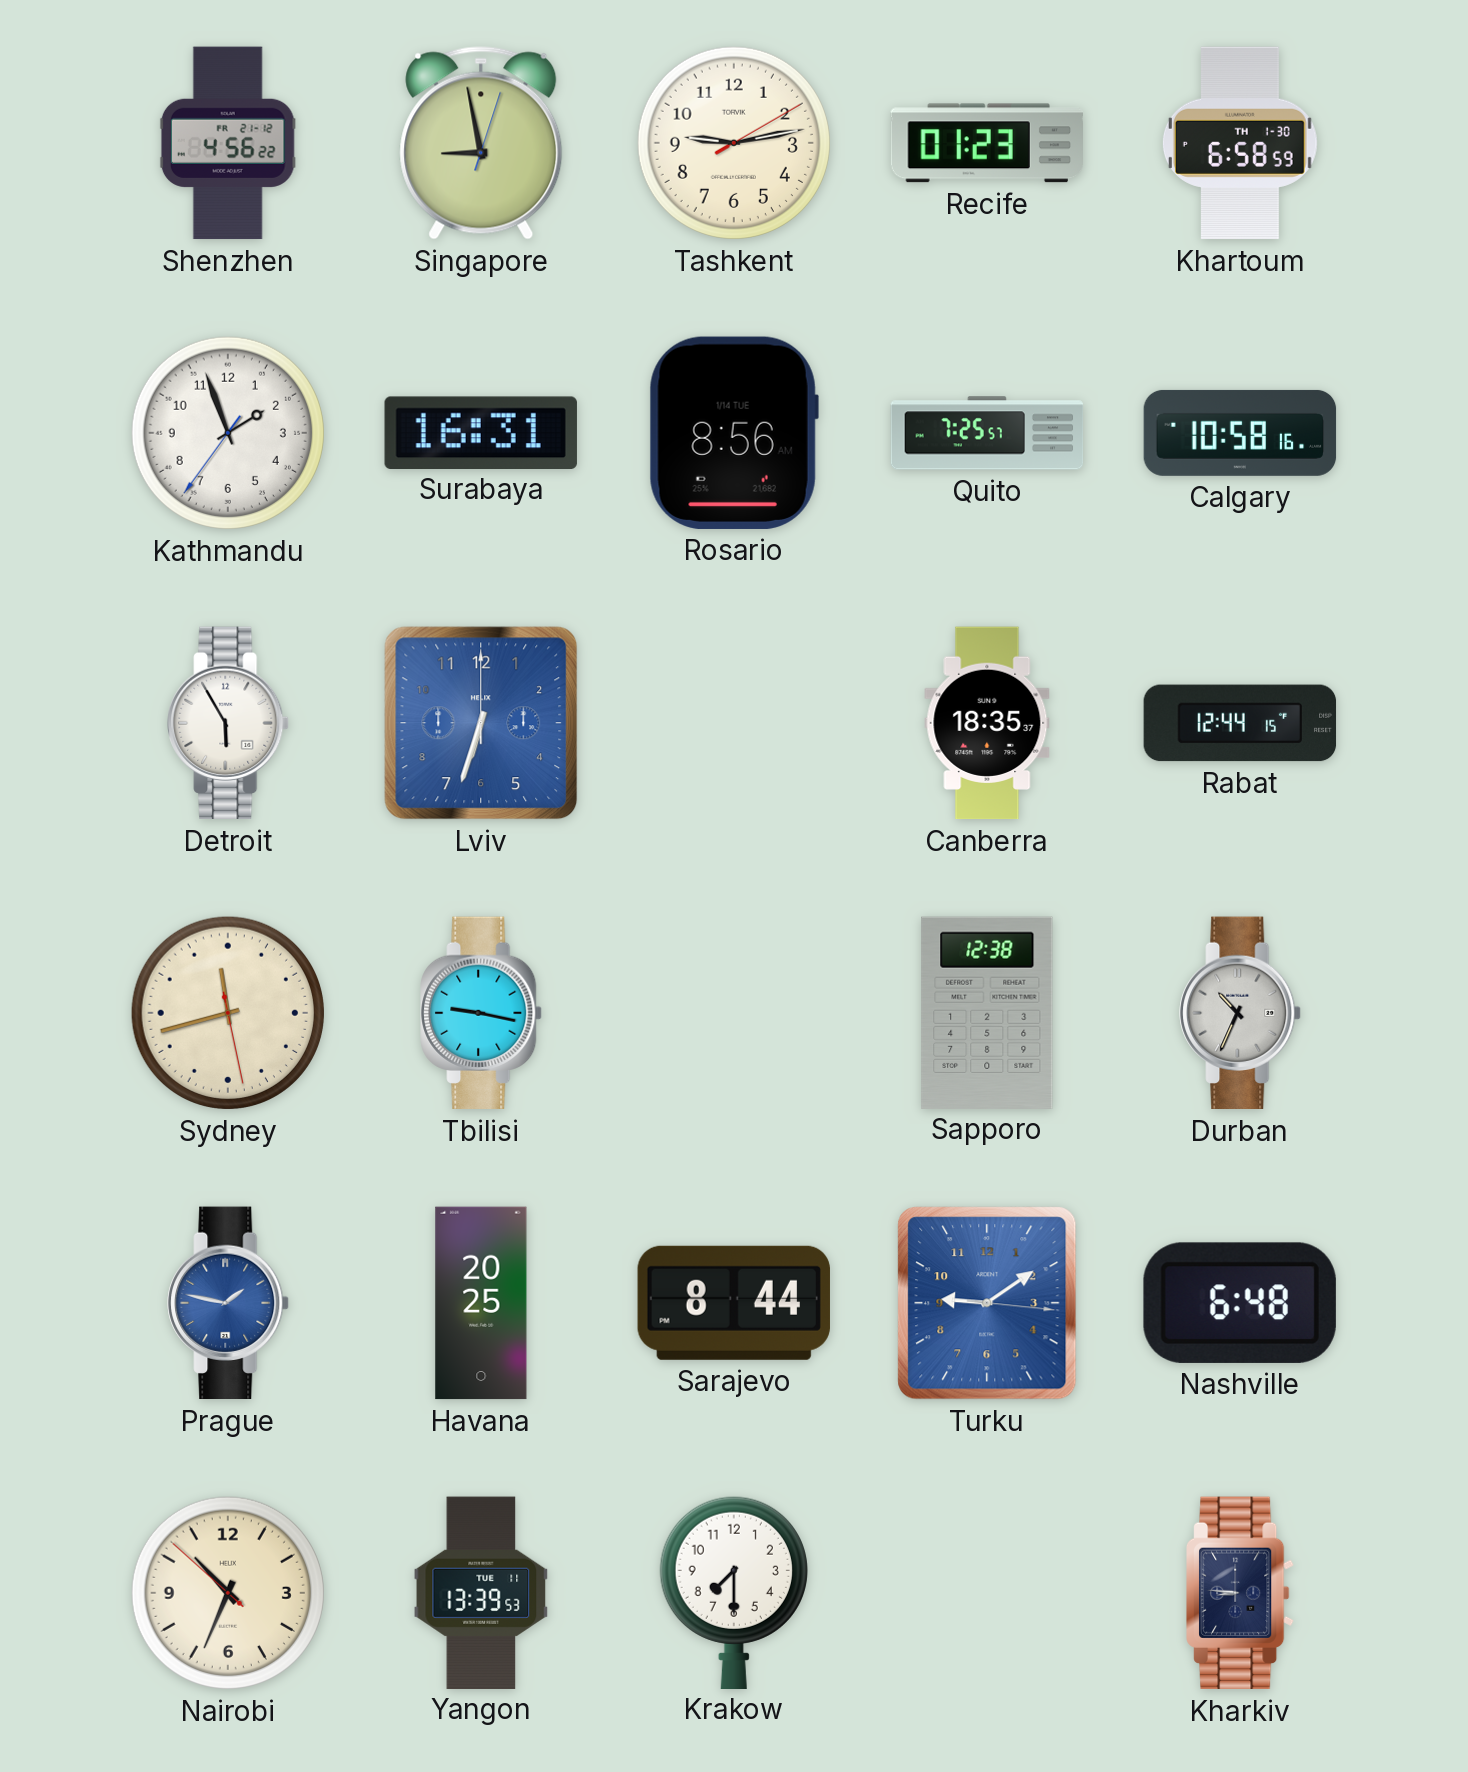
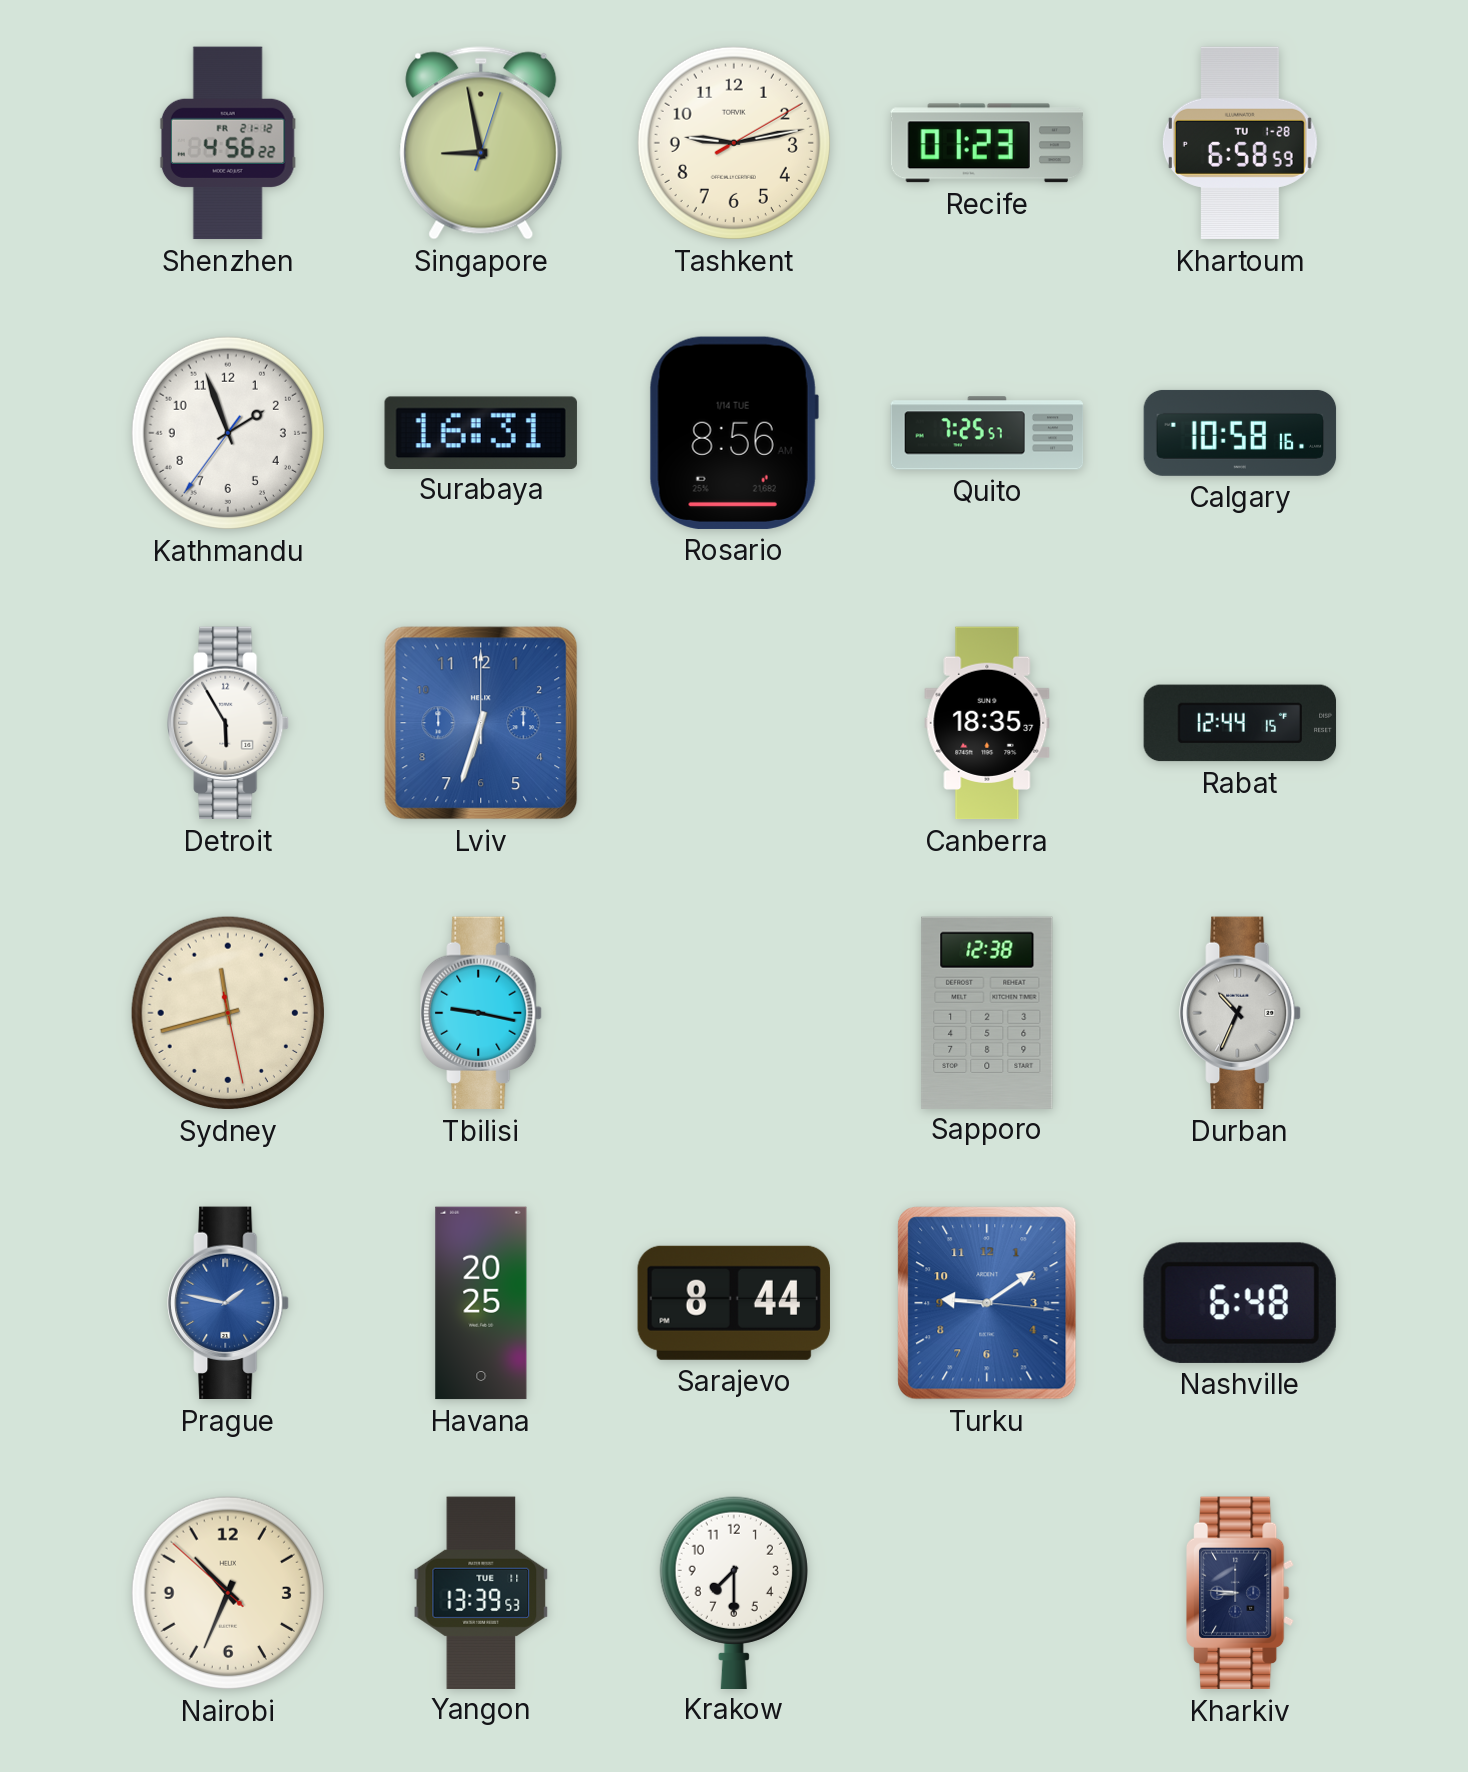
Khartoum date: TH 1-30 -> TU 1-28 (1240, 143)
